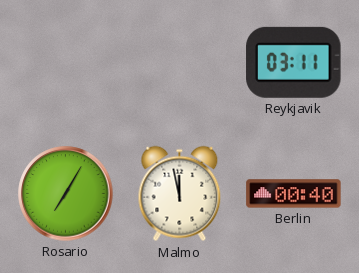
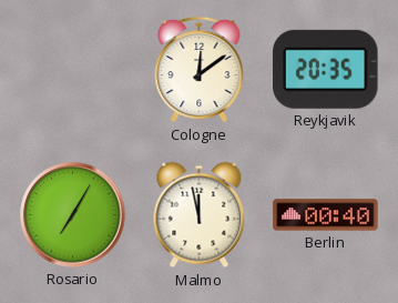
Cologne: none -> 12:09 (200, 70)
Reykjavik: 03:11 -> 20:35 (326, 69)
